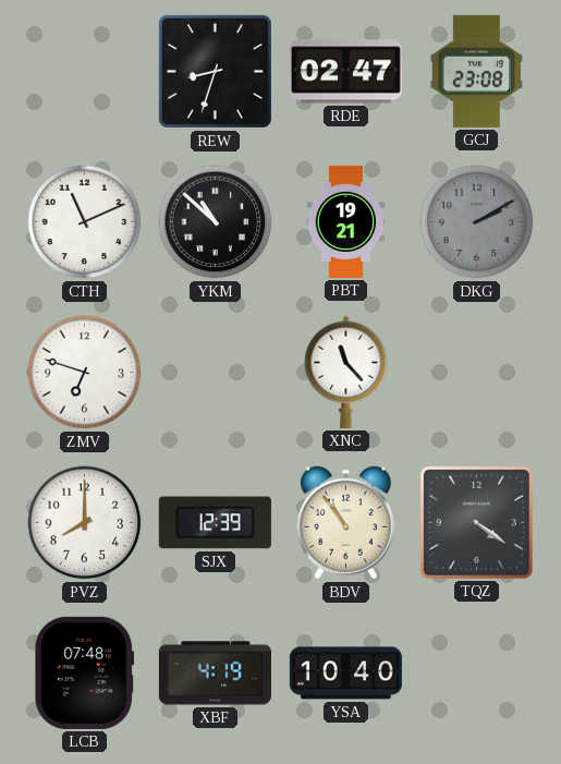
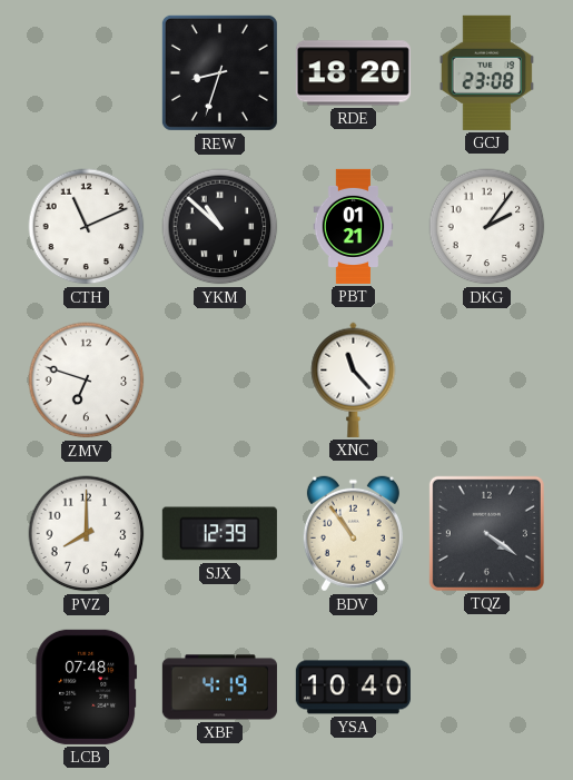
RDE: 02:47 -> 18:20 (353, 73)
PBT: 19:21 -> 01:21 (354, 226)
DKG: 2:10 -> 2:06 (487, 227)
DKG dial: grey -> white (487, 227)
